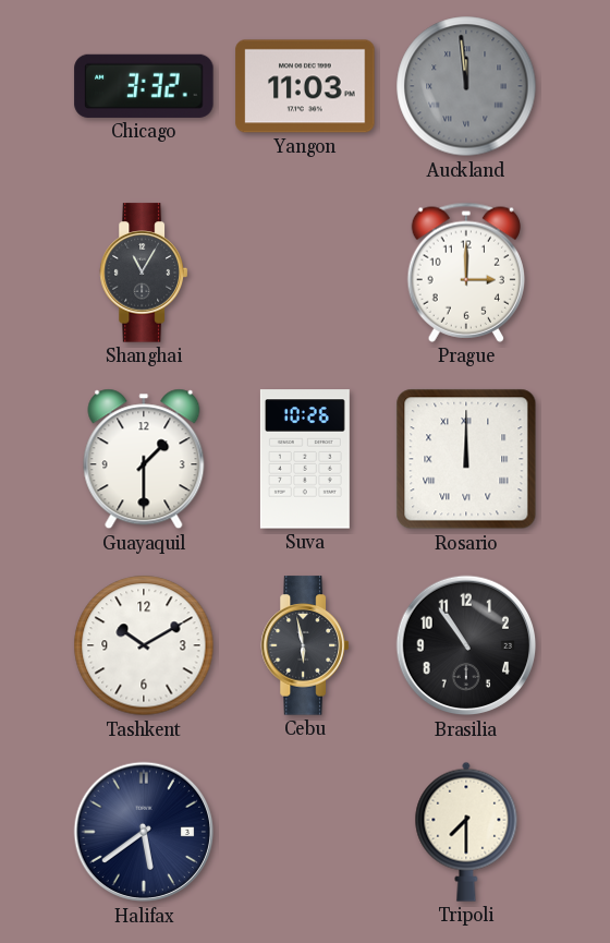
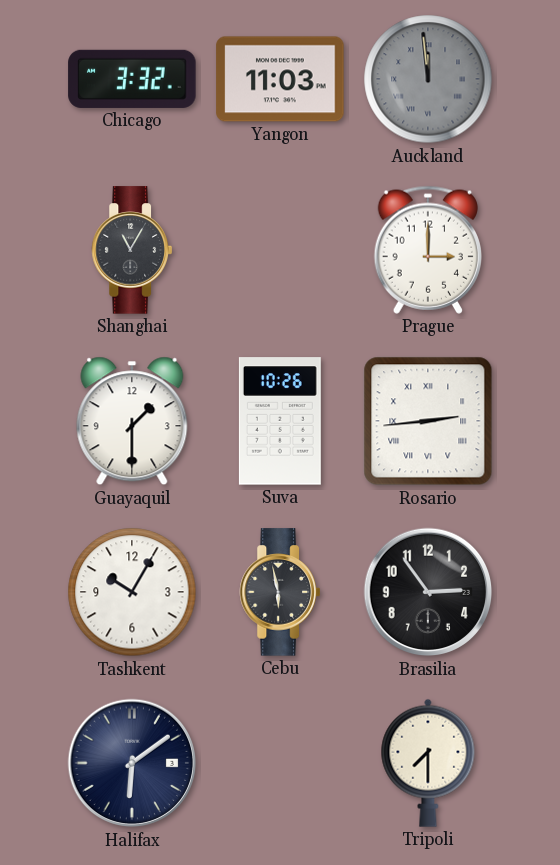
Rosario: 12:00 -> 2:44 (428, 421)
Tashkent: 10:10 -> 10:05 (132, 592)
Brasilia: 10:54 -> 2:54 (428, 592)
Halifax: 5:39 -> 6:09 (132, 763)
